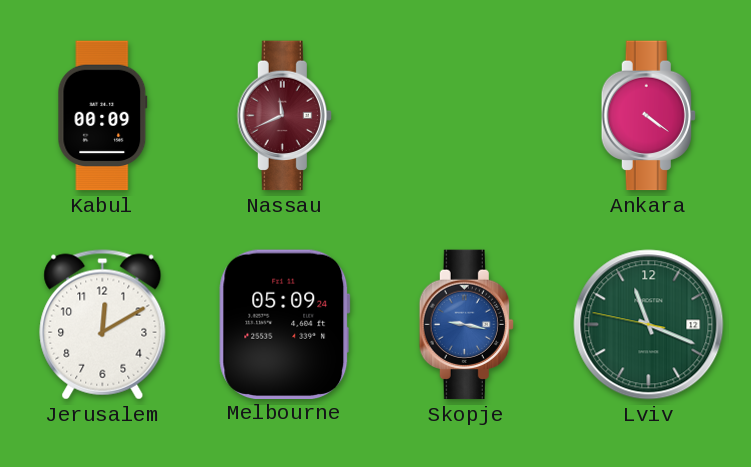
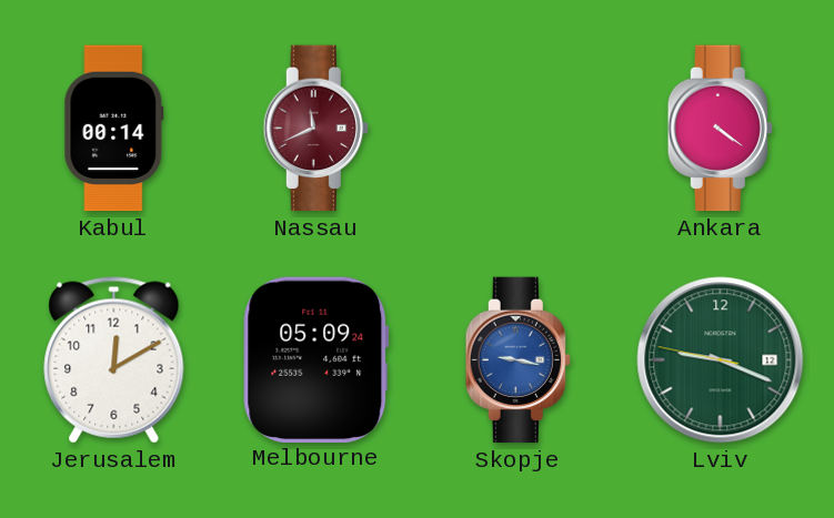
Kabul: 00:09 -> 00:14 (114, 129)
Lviv: 11:18 -> 9:18 (721, 360)
